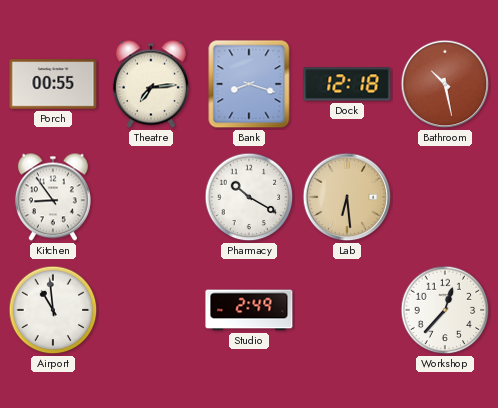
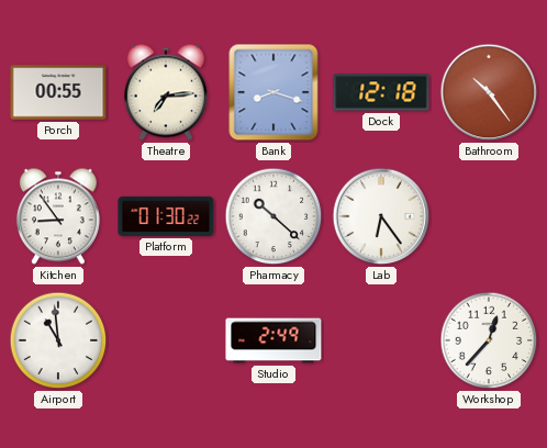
Bathroom: 10:28 -> 10:24 (489, 92)
Platform: none -> 01:30 (166, 216)
Pharmacy: 10:20 -> 10:22 (273, 216)
Lab: 6:29 -> 6:24 (381, 216)
Lab dial: champagne -> white (381, 216)
